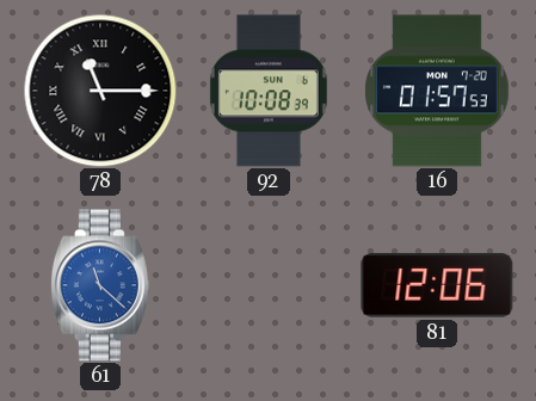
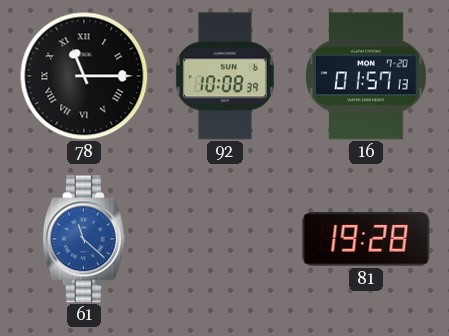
16: 01:57:53 -> 01:57:13 (367, 76)
81: 12:06 -> 19:28 (366, 239)
